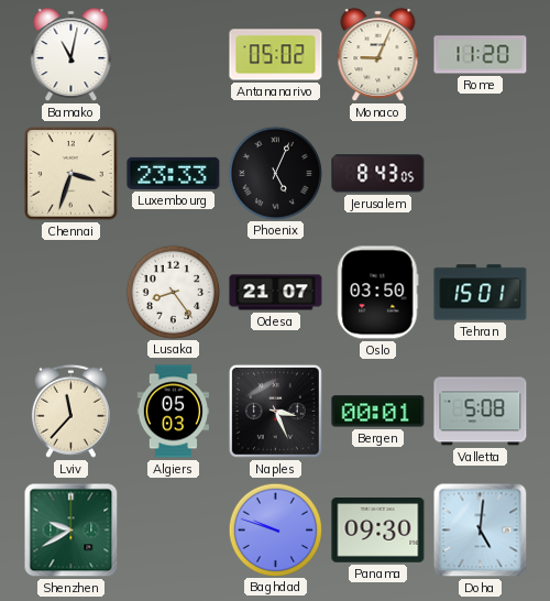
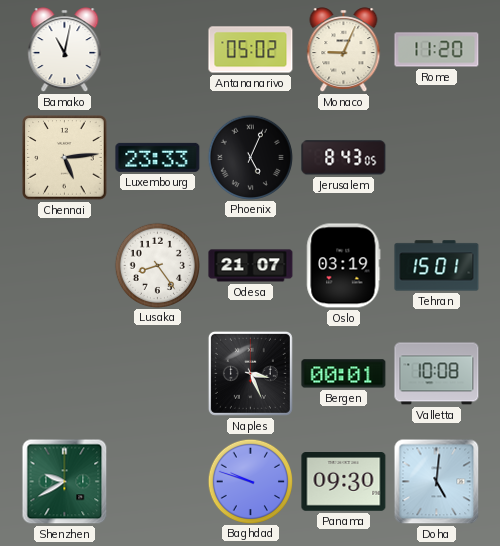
Chennai: 3:33 -> 5:14 (65, 158)
Oslo: 03:50 -> 03:19 (344, 266)
Lviv: 11:37 -> none (70, 411)
Algiers: 05:03 -> none (174, 412)
Valletta: 5:08 -> 10:08 (437, 374)
